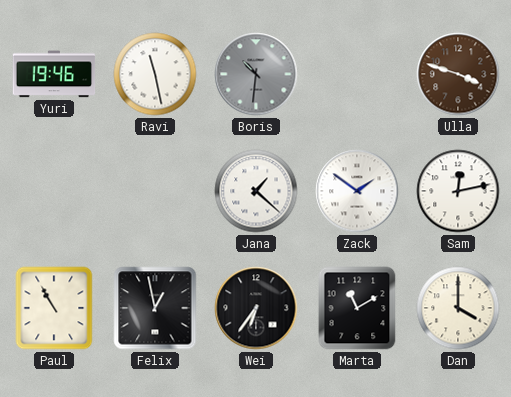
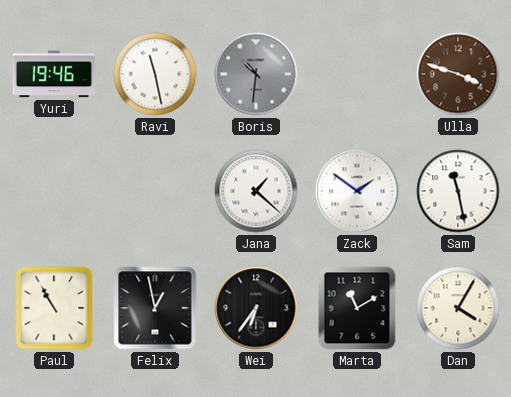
Sam: 12:13 -> 11:28 (458, 191)
Dan: 4:00 -> 4:05 (458, 308)
